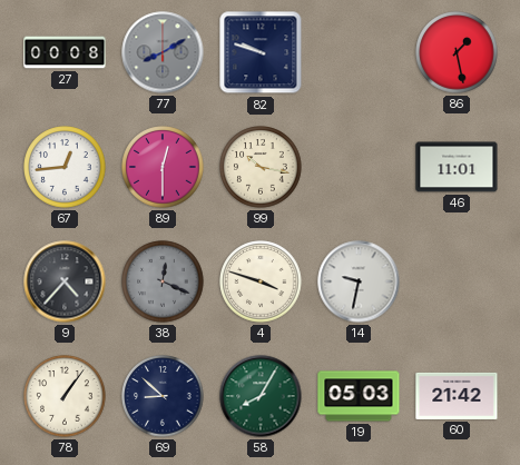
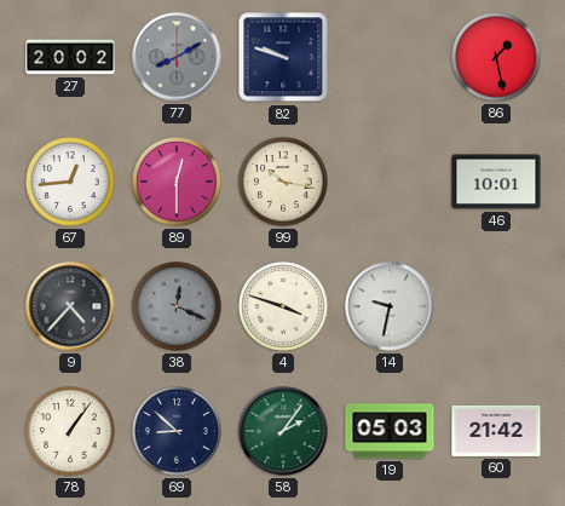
27: 00:08 -> 20:02 (70, 57)
46: 11:01 -> 10:01 (496, 182)
58: 8:05 -> 2:06 (283, 431)
